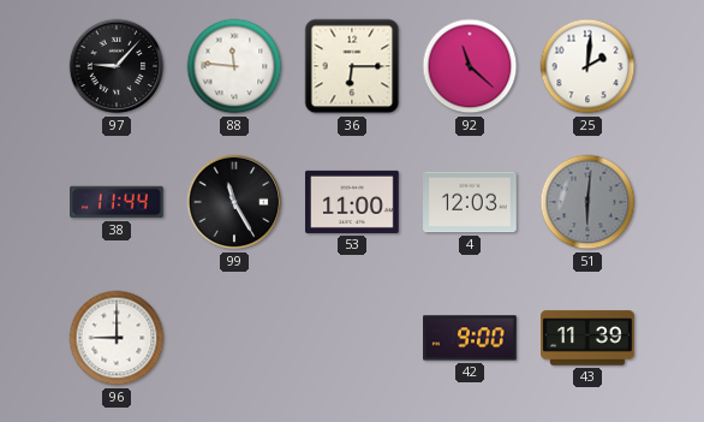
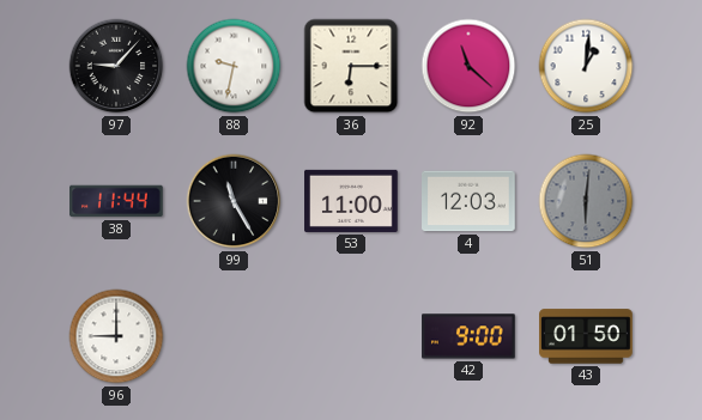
88: 11:46 -> 9:32 (234, 66)
25: 2:01 -> 1:01 (586, 66)
43: 11:39 -> 01:50 (586, 336)
